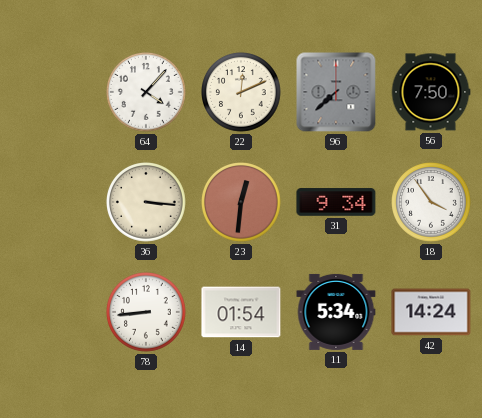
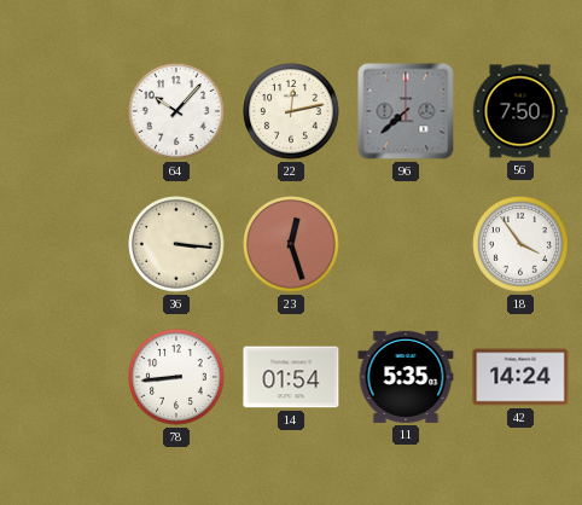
64: 4:07 -> 10:07 (177, 112)
22: 12:11 -> 12:13 (292, 112)
23: 12:31 -> 12:27 (292, 245)
31: 9:34 -> none (336, 202)
11: 5:34 -> 5:35 (406, 377)
